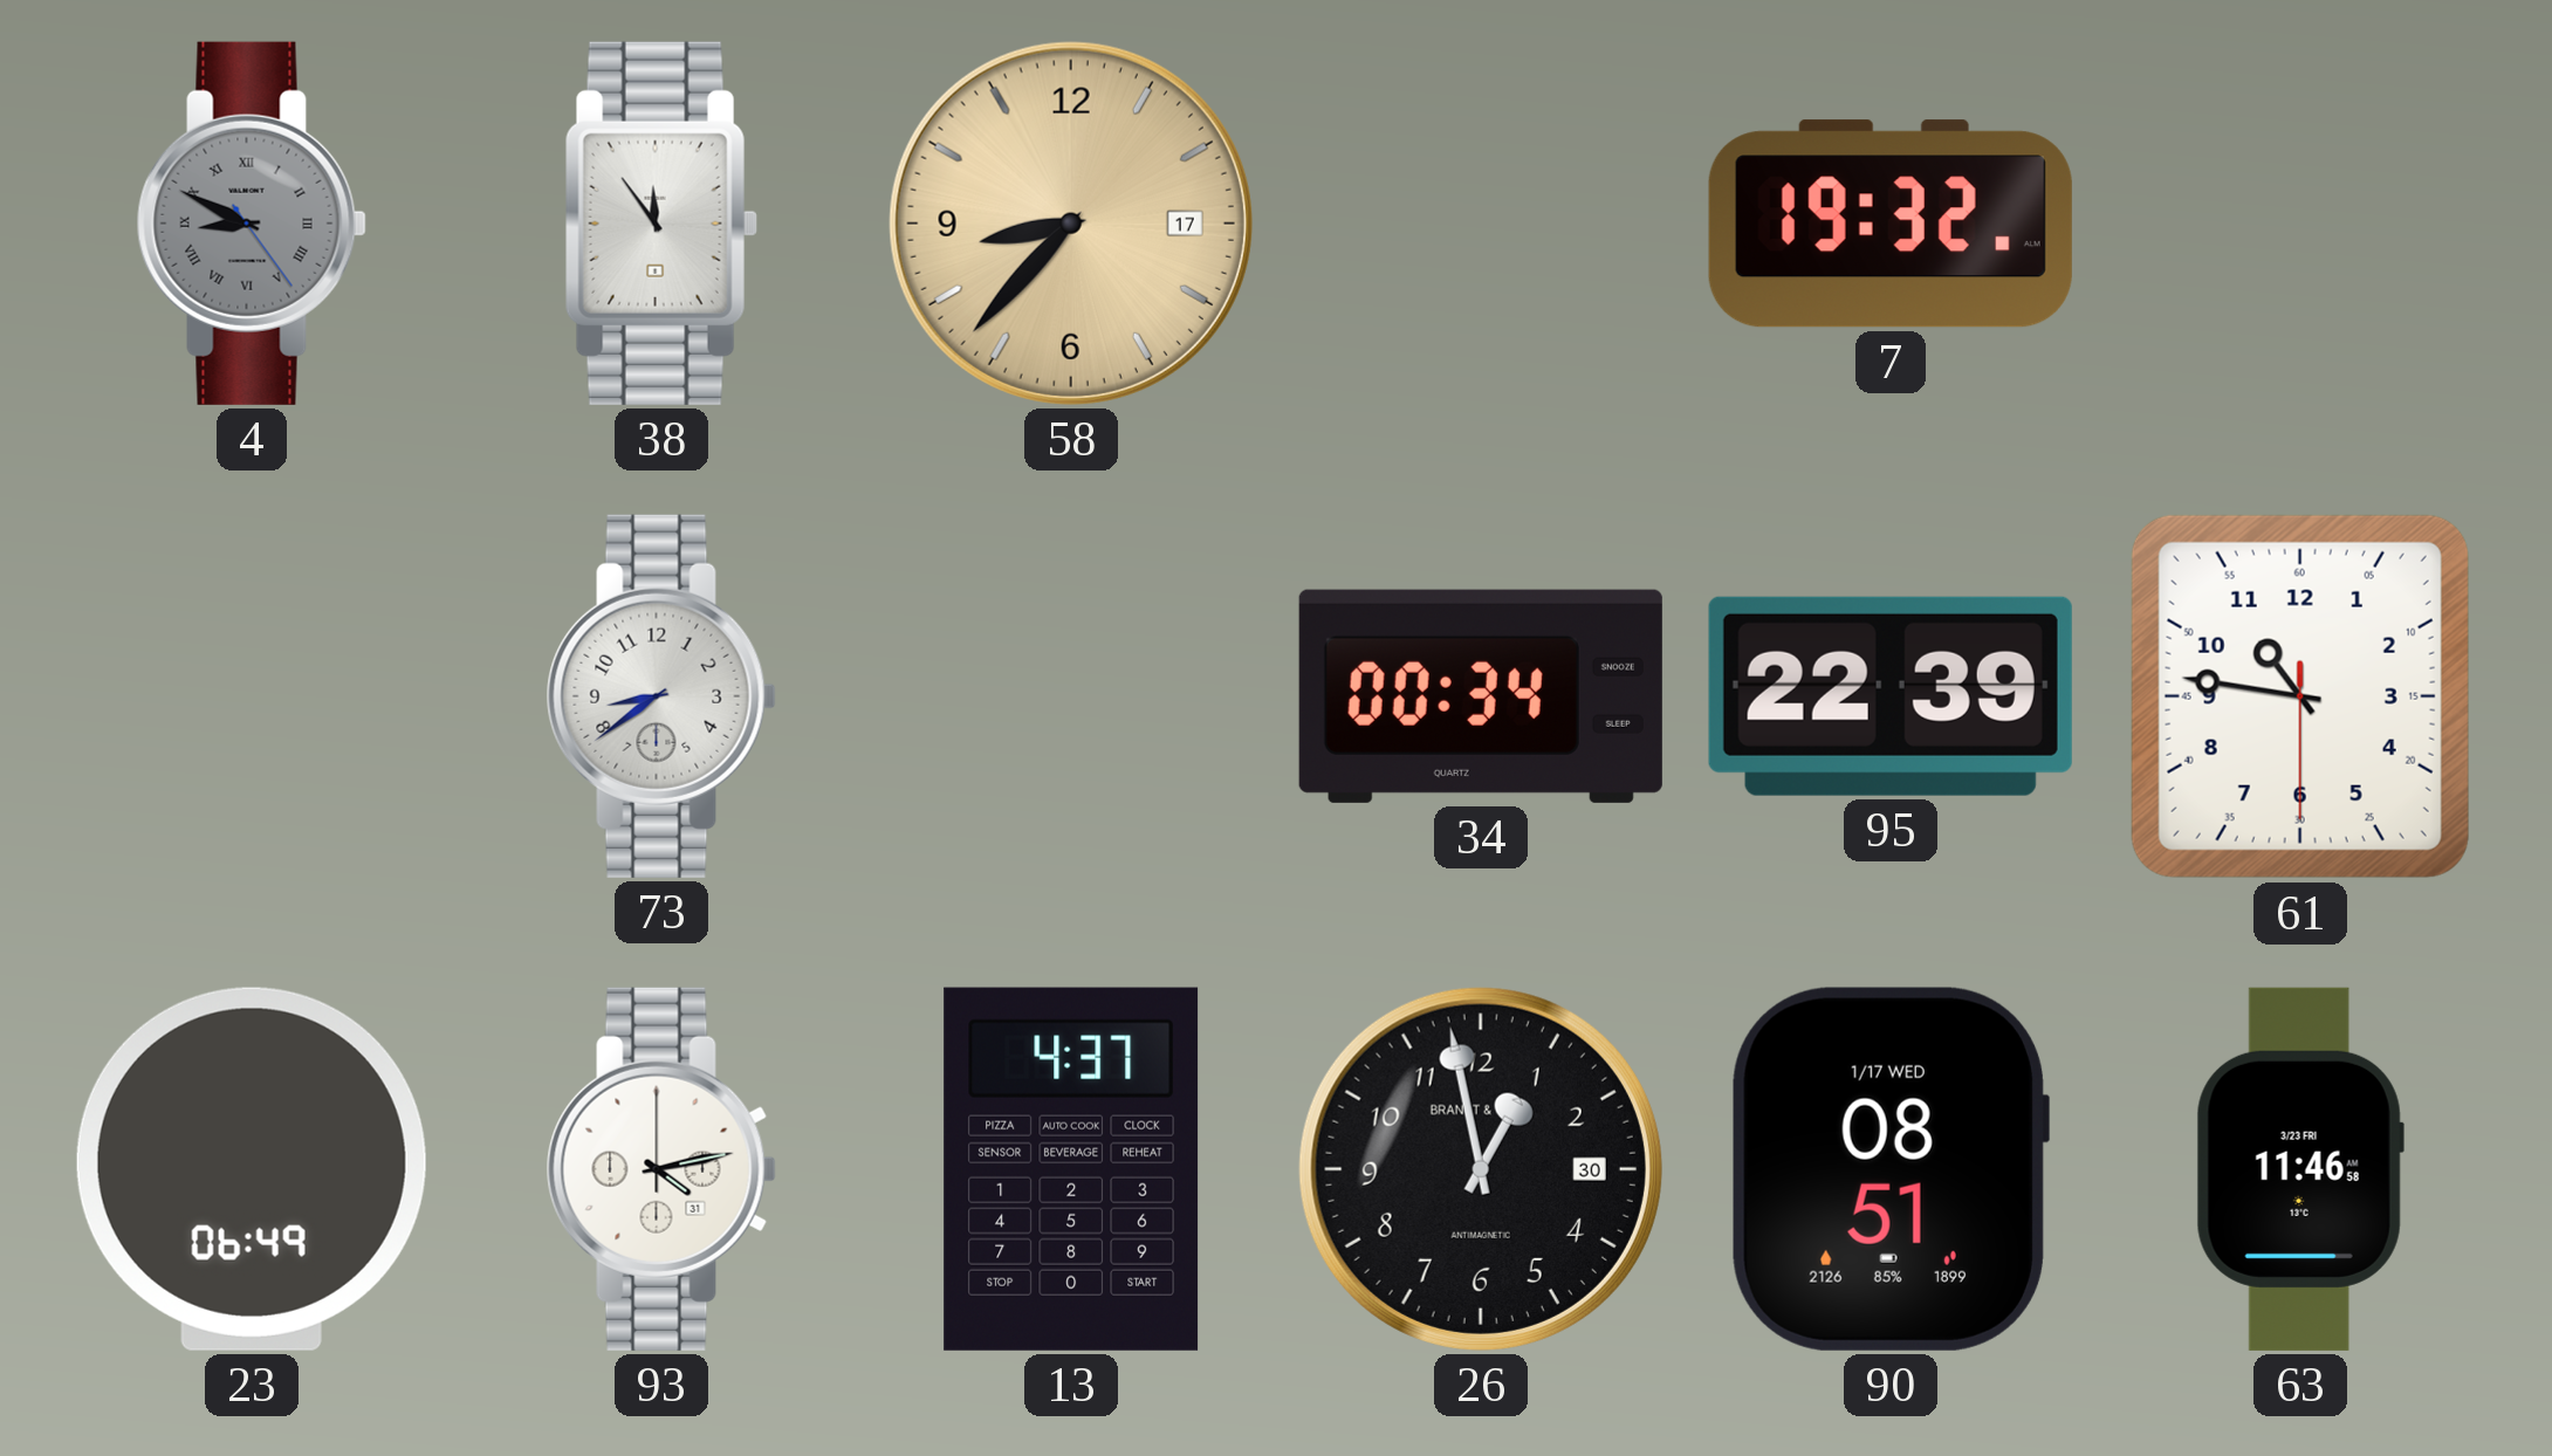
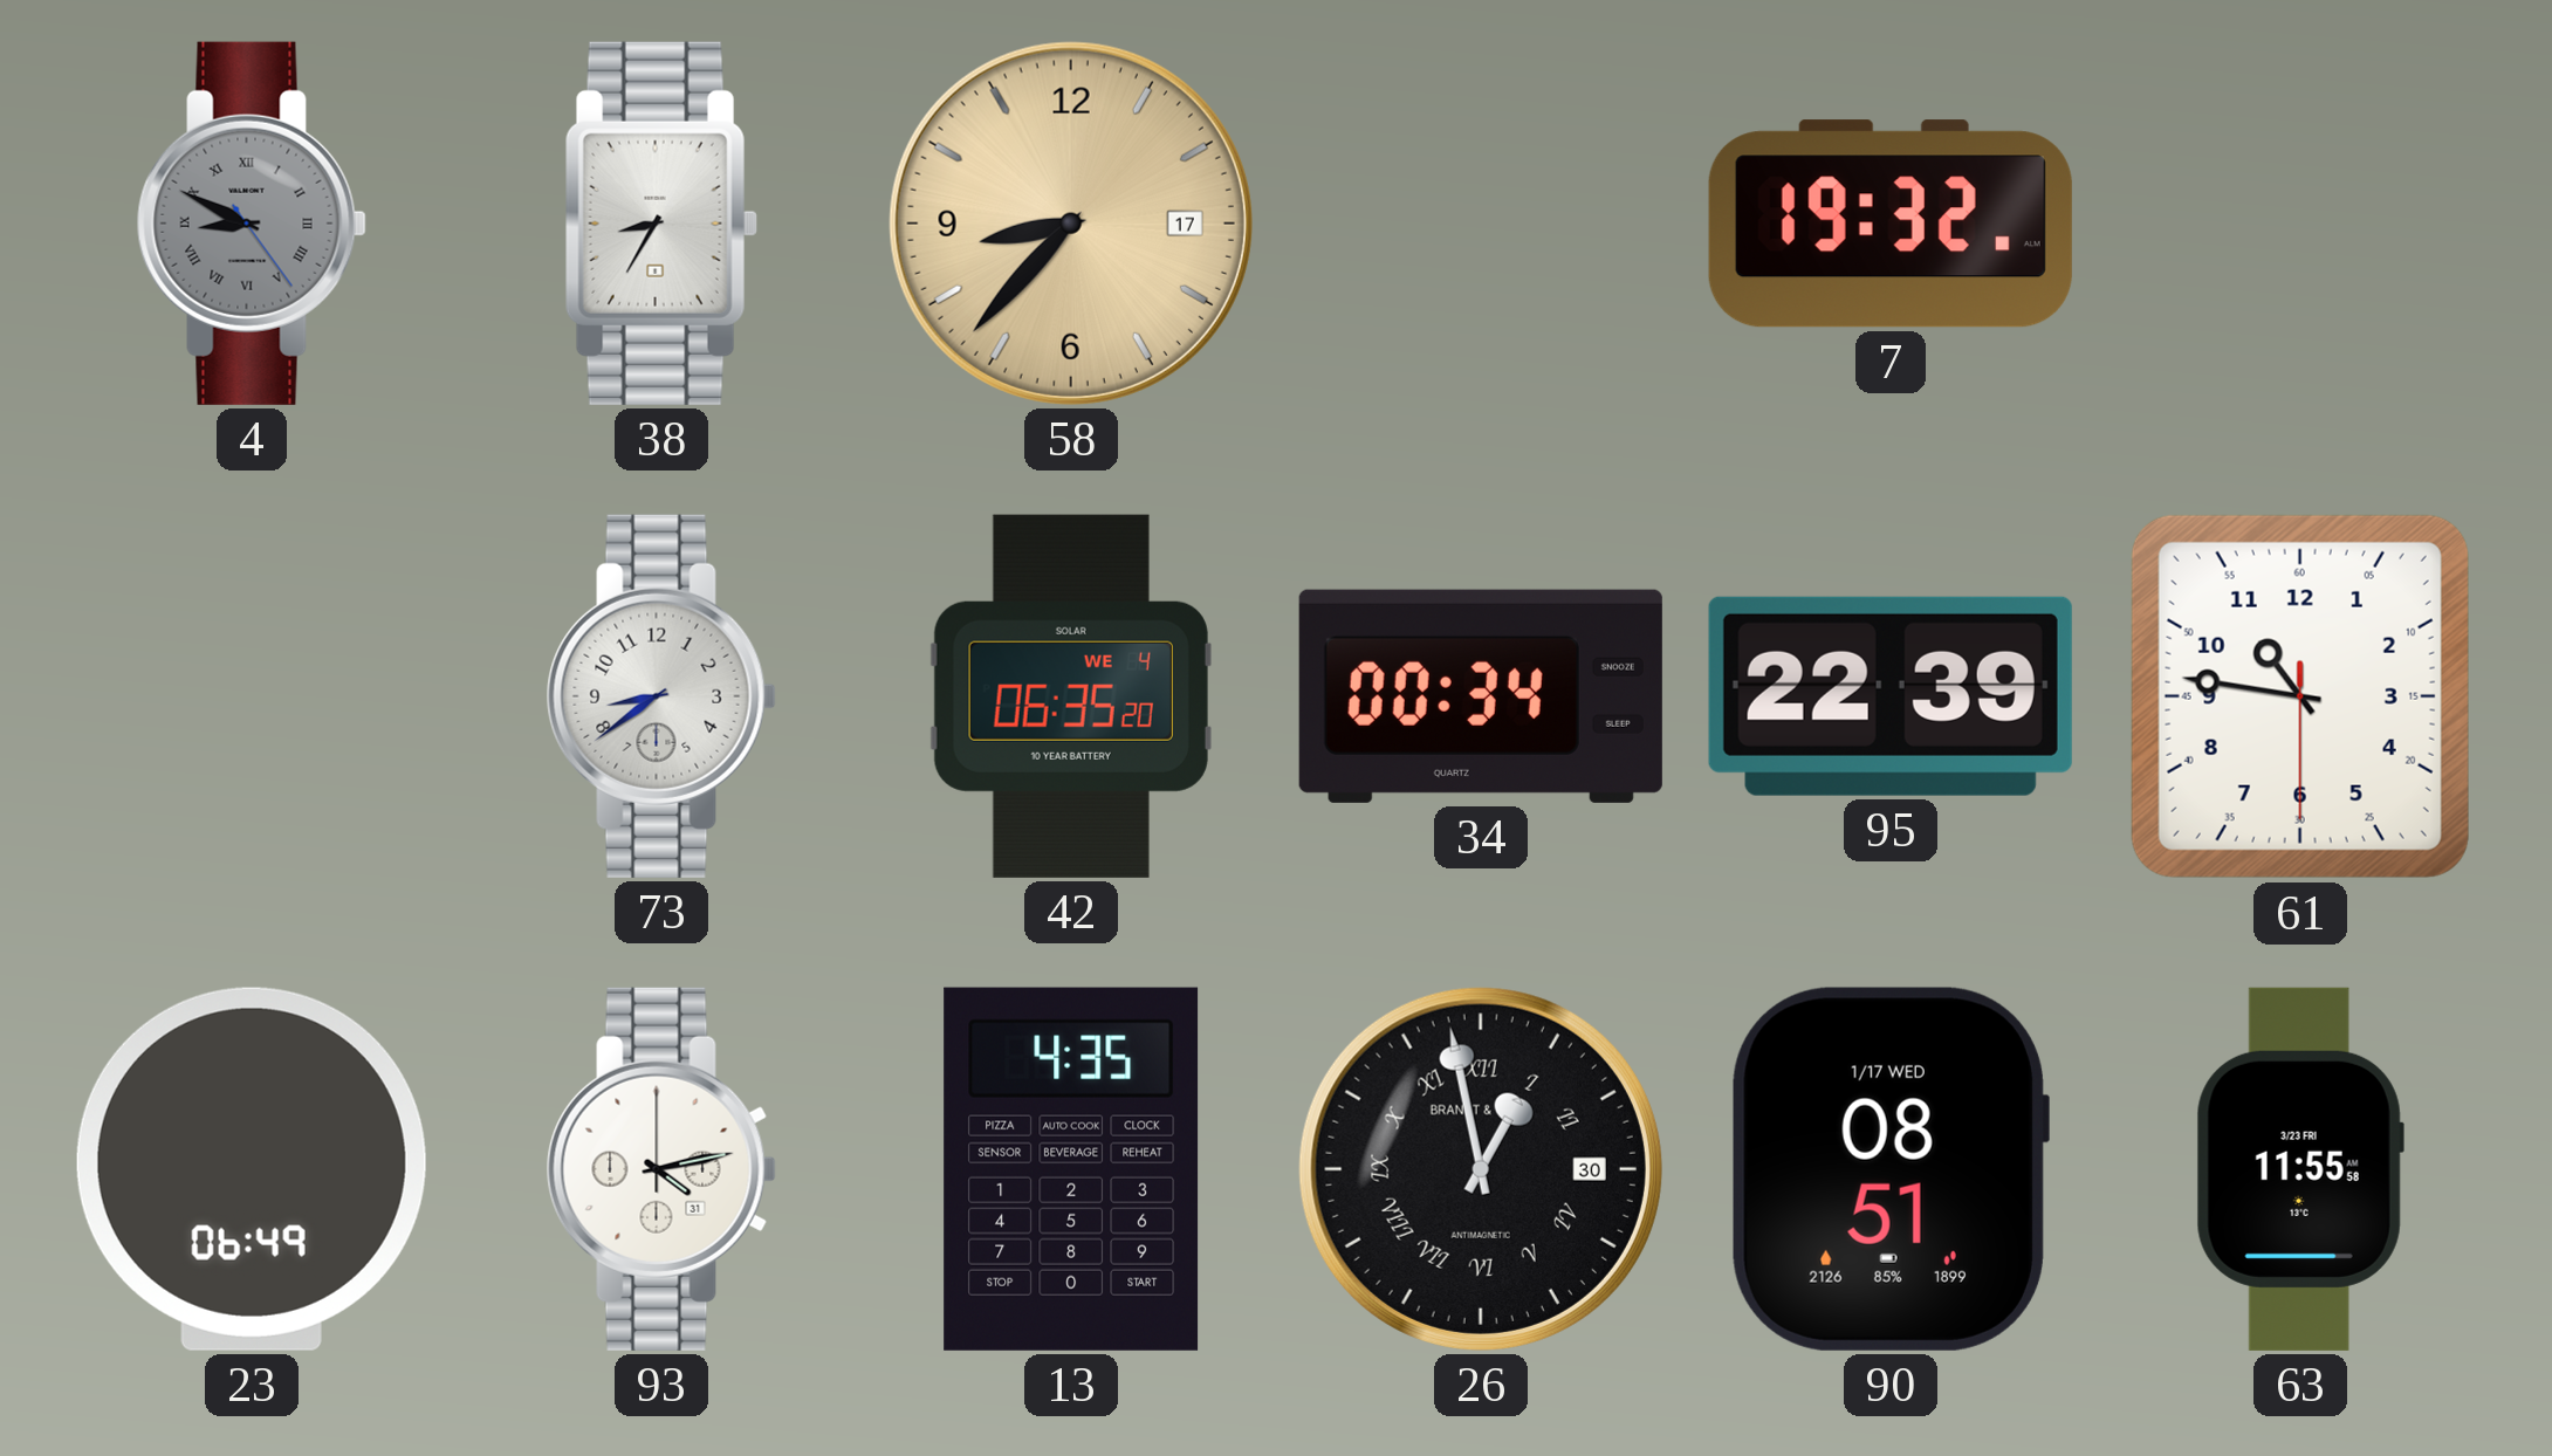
38: 11:54 -> 8:35 (661, 224)
42: none -> 06:35 (1071, 696)
13: 4:37 -> 4:35 (1071, 1169)
26 numerals: Arabic -> Roman (1481, 1169)
63: 11:46 -> 11:55 (2300, 1169)
